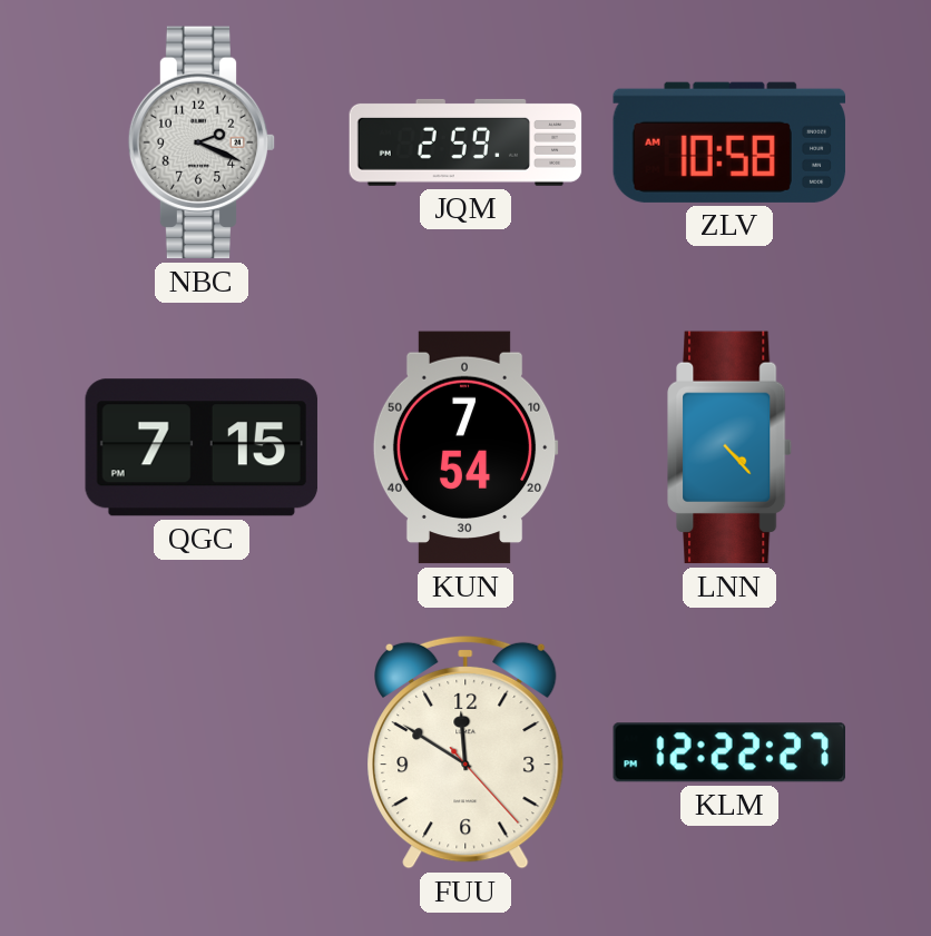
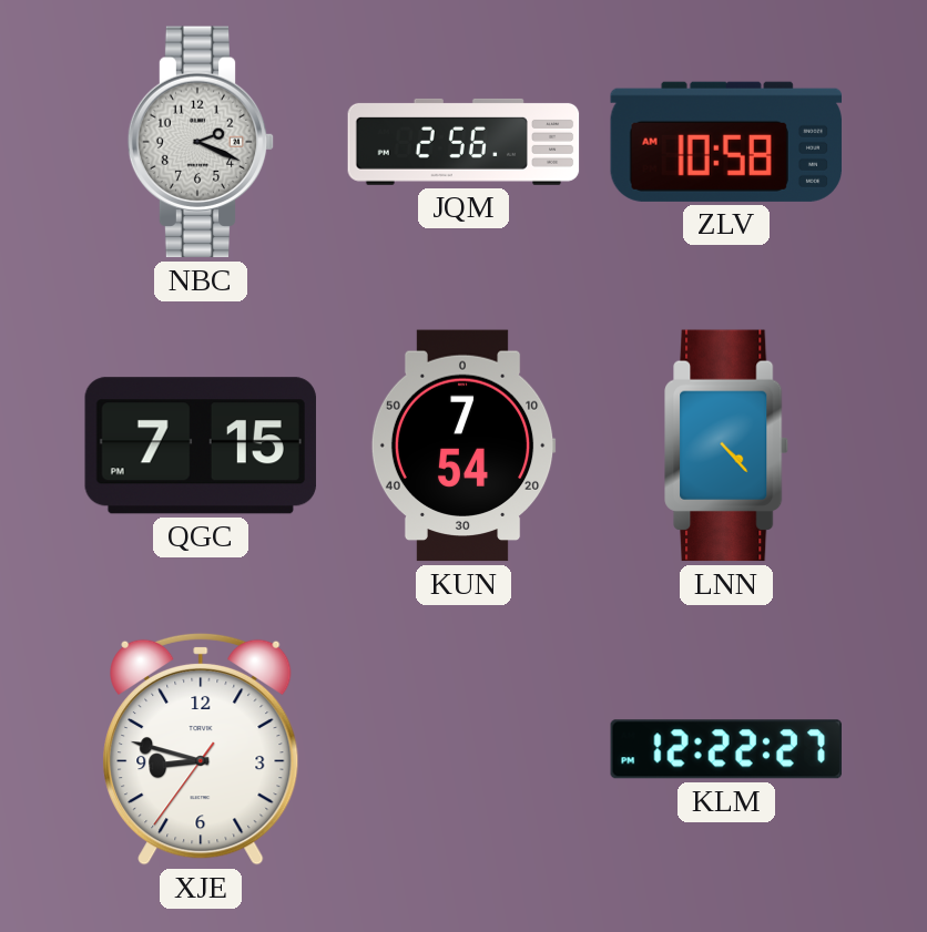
JQM: 2:59 -> 2:56 (463, 142)
XJE: none -> 8:47 (201, 749)
FUU: 11:50 -> none (465, 752)
